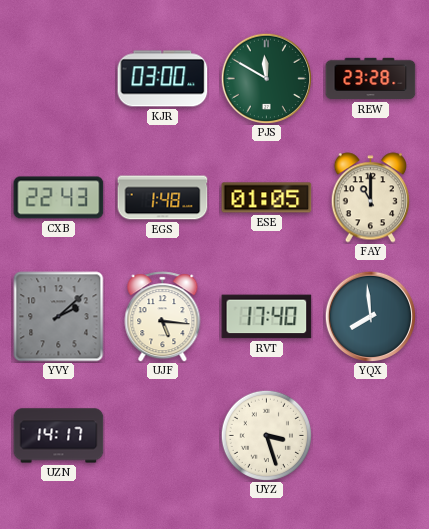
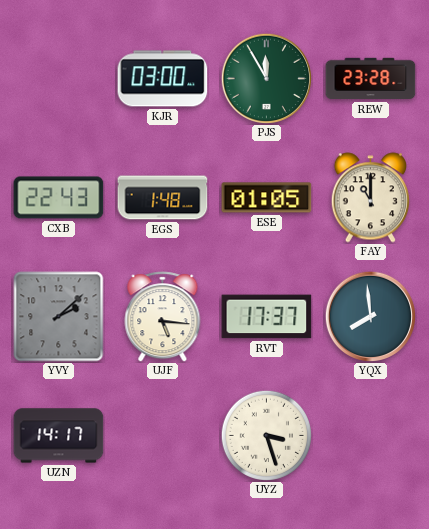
PJS: 11:50 -> 11:55 (266, 78)
RVT: 17:40 -> 17:37 (267, 317)
